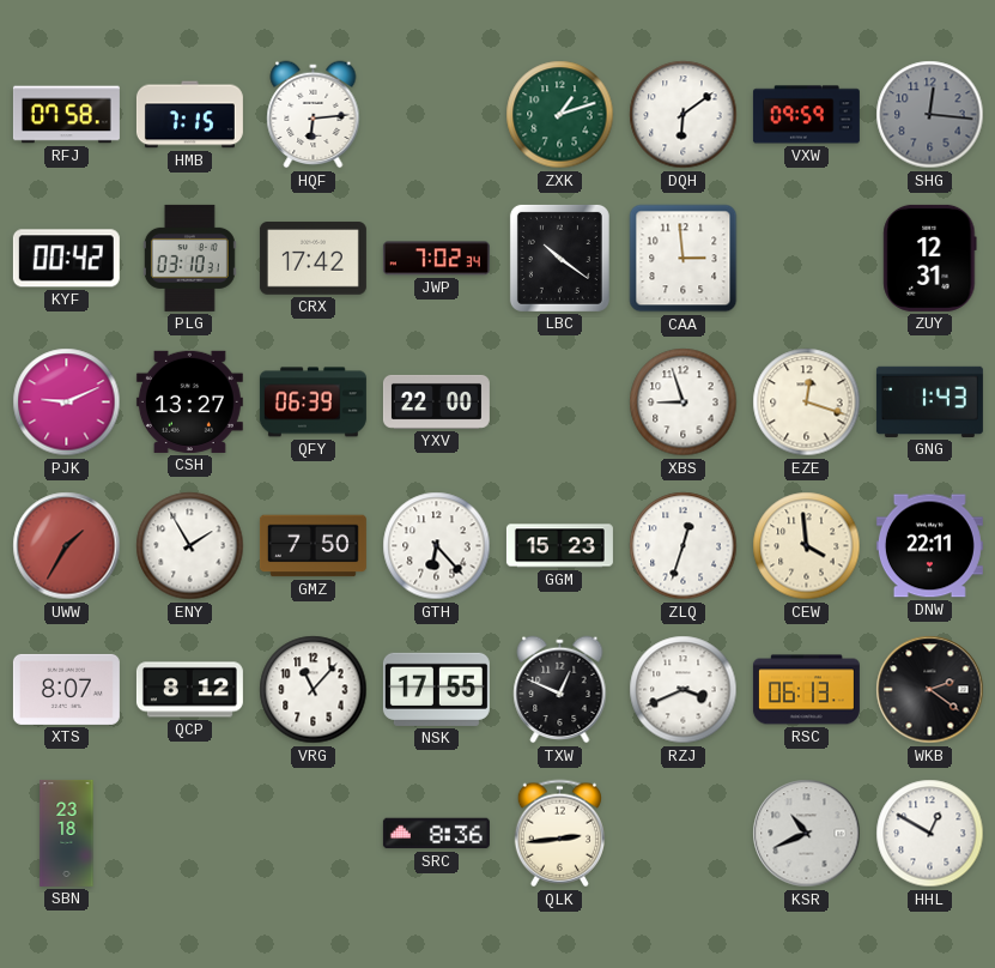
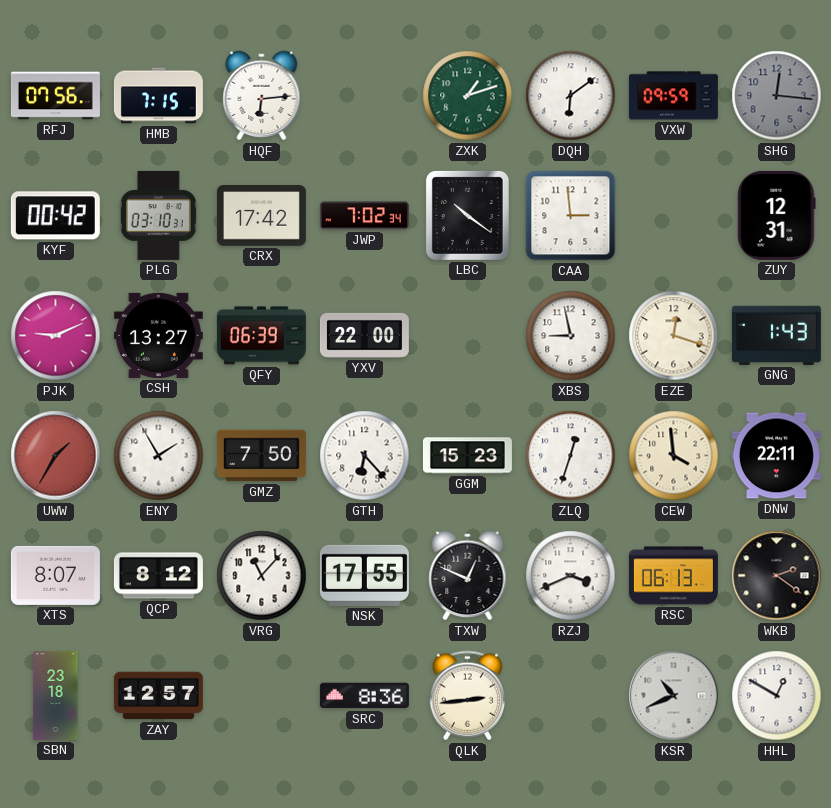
RFJ: 07:58 -> 07:56 (55, 96)
XBS: 8:57 -> 8:58 (571, 336)
ZAY: none -> 12:57 (158, 696)
